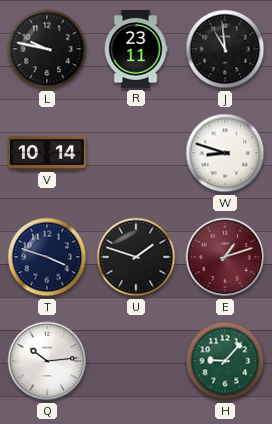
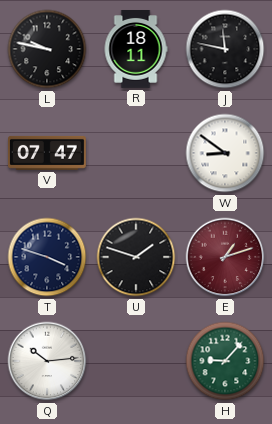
R: 23:11 -> 18:11 (136, 50)
J: 10:59 -> 11:47 (225, 49)
V: 10:14 -> 07:47 (48, 153)
W: 8:48 -> 8:51 (225, 153)
